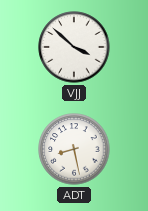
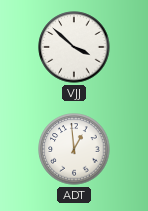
ADT: 8:28 -> 12:59 (74, 149)
